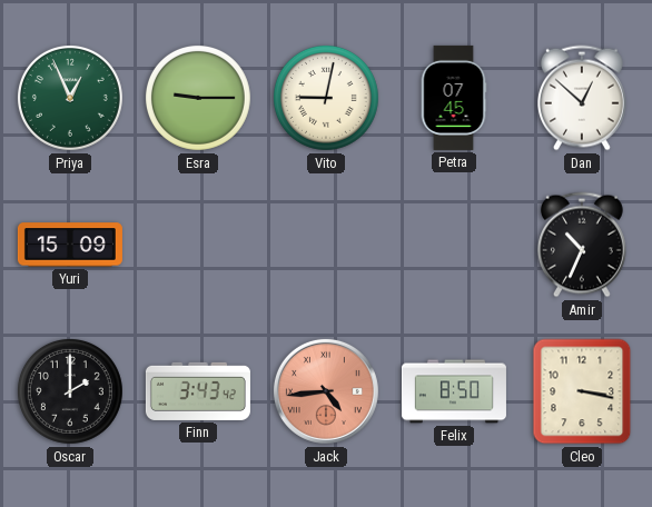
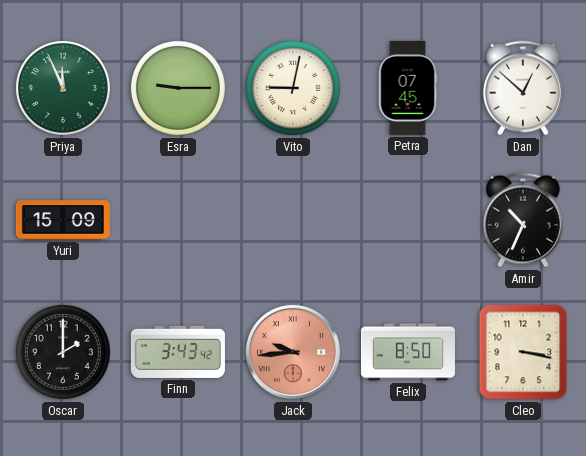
Priya: 12:56 -> 11:56 (63, 88)
Jack: 4:44 -> 9:44 (293, 352)
